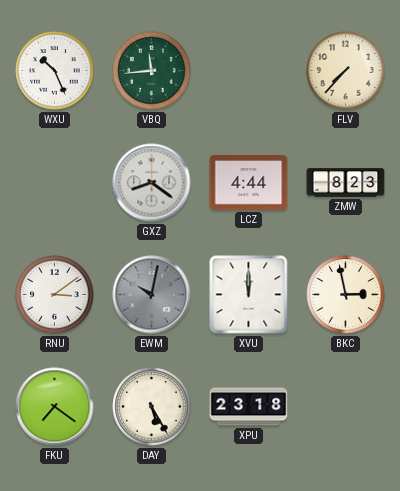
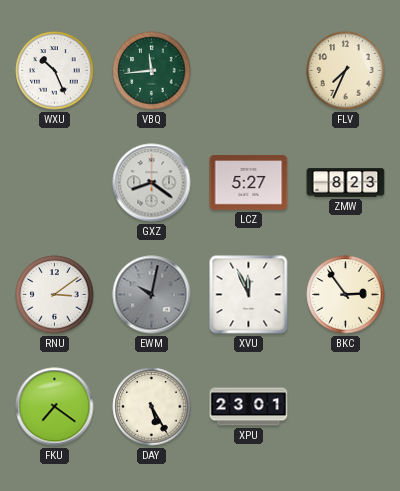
FLV: 7:37 -> 7:34 (346, 71)
LCZ: 4:44 -> 5:27 (249, 183)
XVU: 12:00 -> 11:56 (249, 295)
BKC: 2:58 -> 2:54 (346, 295)
XPU: 23:18 -> 23:01 (249, 407)
